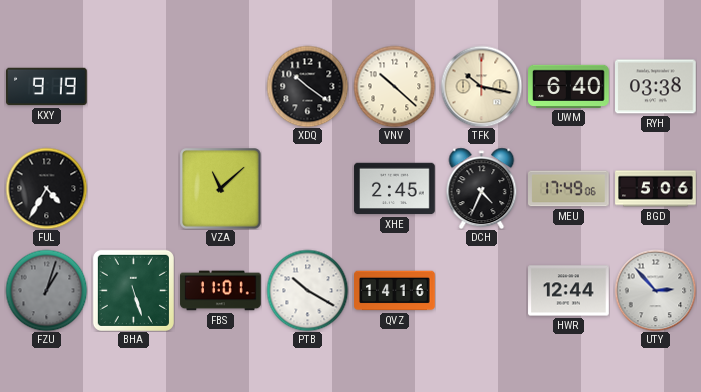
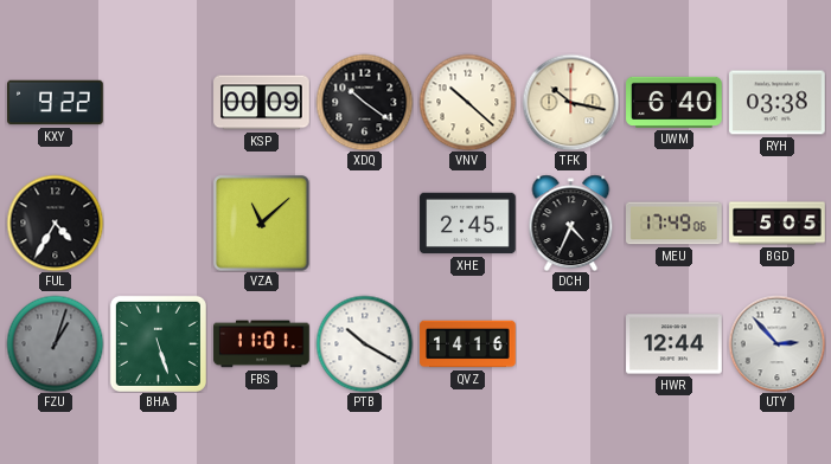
KXY: 9:19 -> 9:22 (56, 103)
KSP: none -> 00:09 (262, 103)
BGD: 5:06 -> 5:05 (778, 224)
